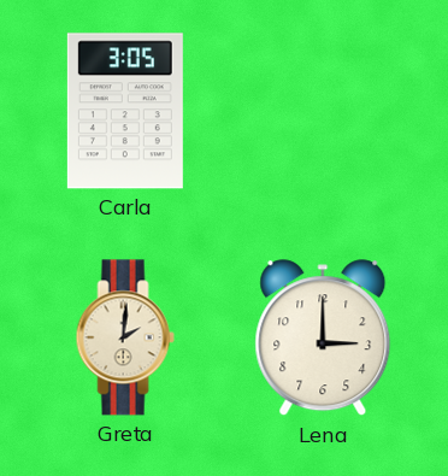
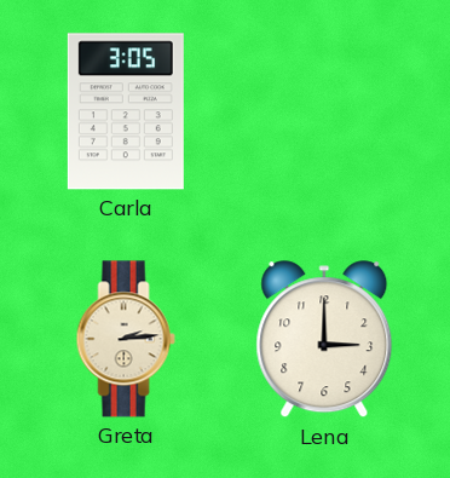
Greta: 2:01 -> 2:14 (126, 339)
